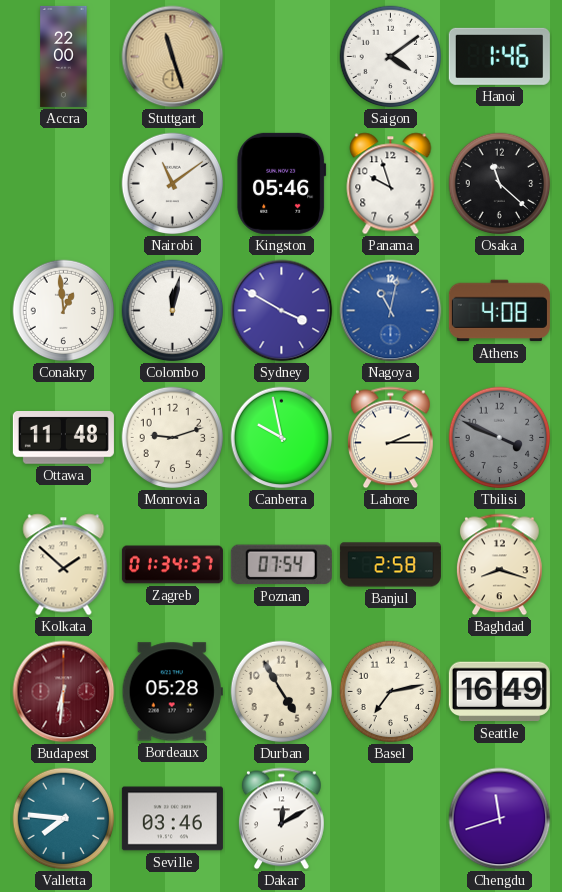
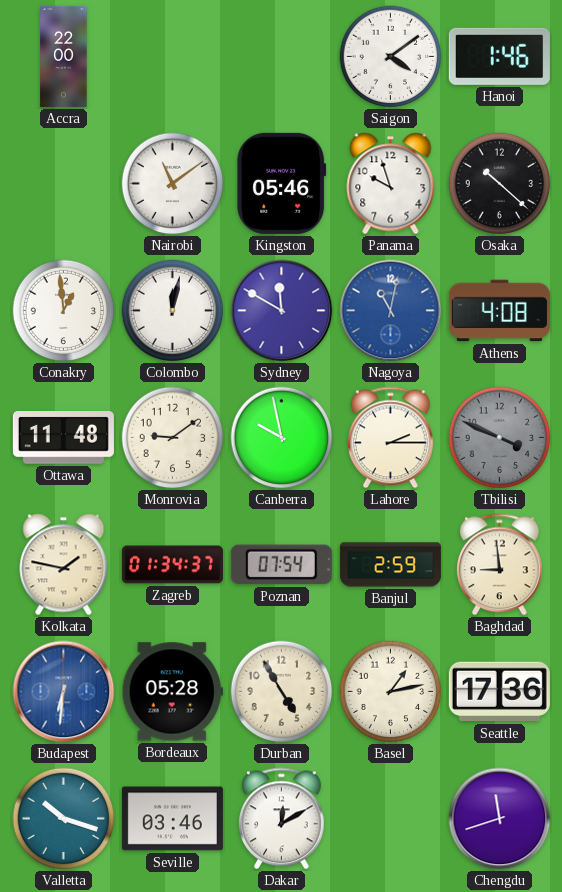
Stuttgart: 11:27 -> none (173, 57)
Osaka: 11:22 -> 10:22 (500, 184)
Sydney: 3:50 -> 11:50 (282, 311)
Monrovia: 9:12 -> 9:09 (173, 438)
Kolkata: 1:52 -> 1:47 (64, 565)
Banjul: 2:58 -> 2:59 (390, 565)
Baghdad: 8:18 -> 8:59 (500, 565)
Budapest dial: burgundy -> blue (64, 692)
Basel: 7:13 -> 1:13 (391, 692)
Seattle: 16:49 -> 17:36 (499, 692)
Valletta: 7:46 -> 10:18 (64, 819)
